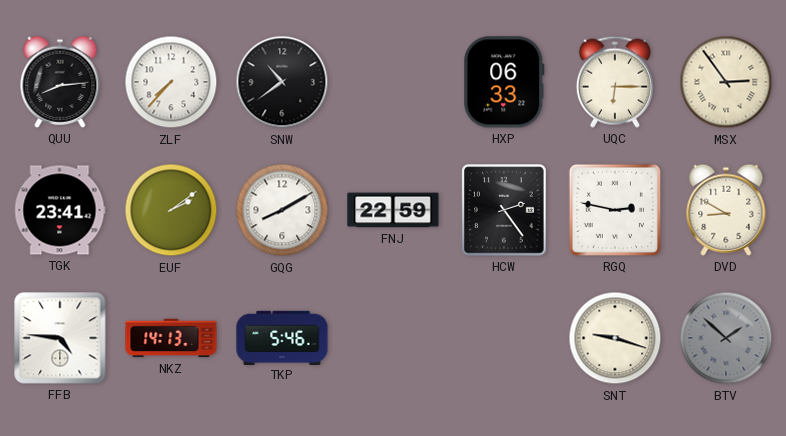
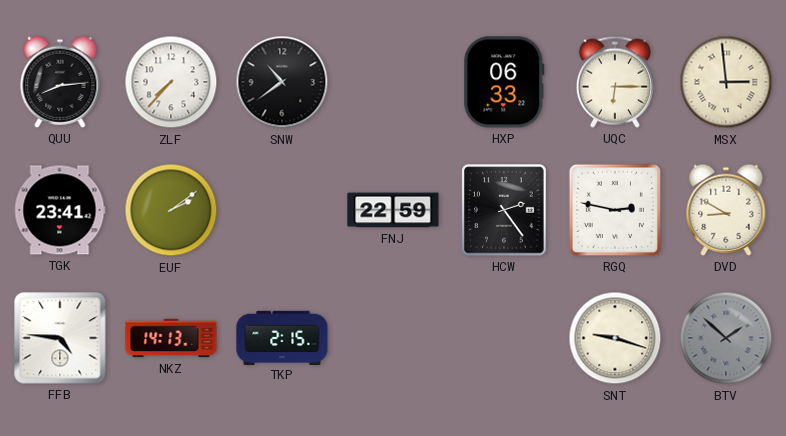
MSX: 2:54 -> 2:59 (726, 82)
GQG: 8:10 -> none (282, 210)
TKP: 5:46 -> 2:15 (282, 337)
